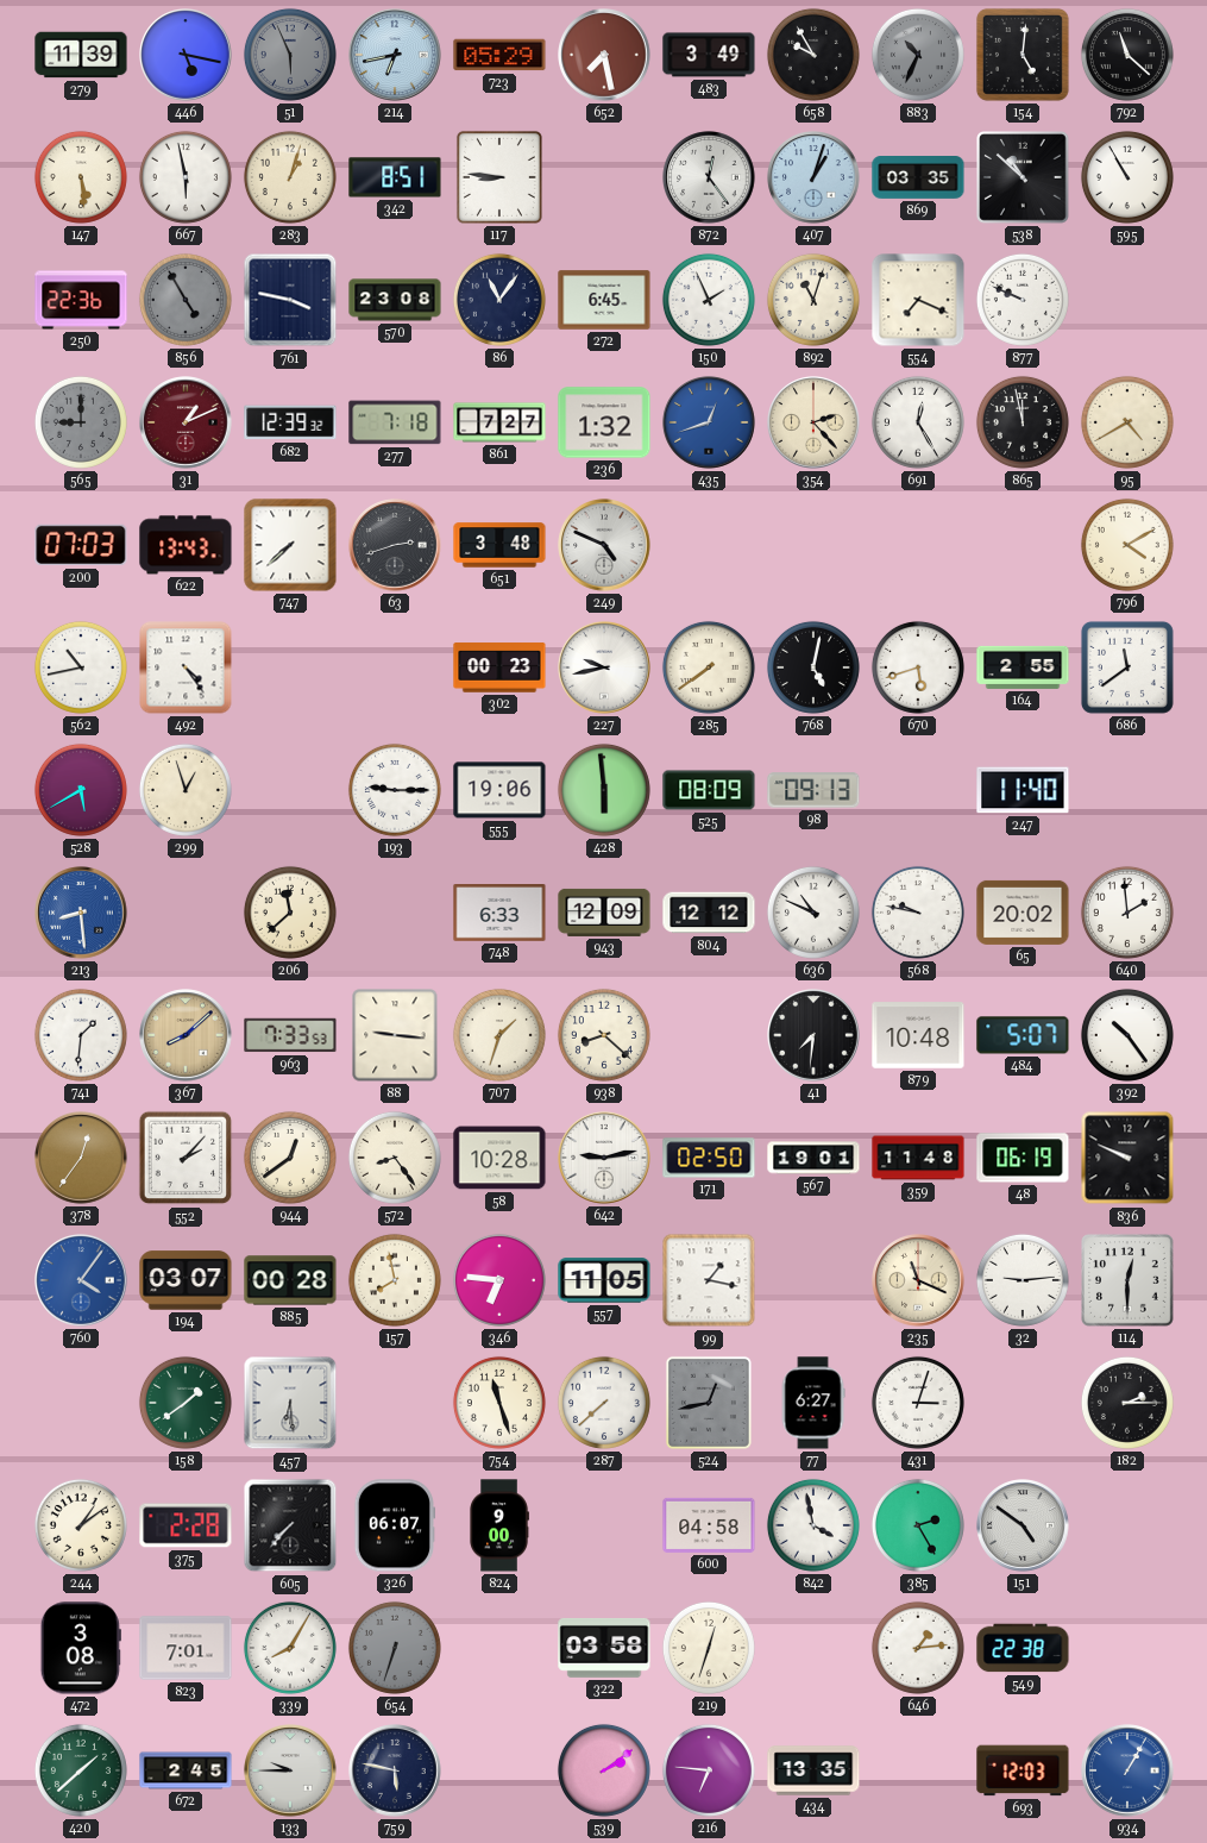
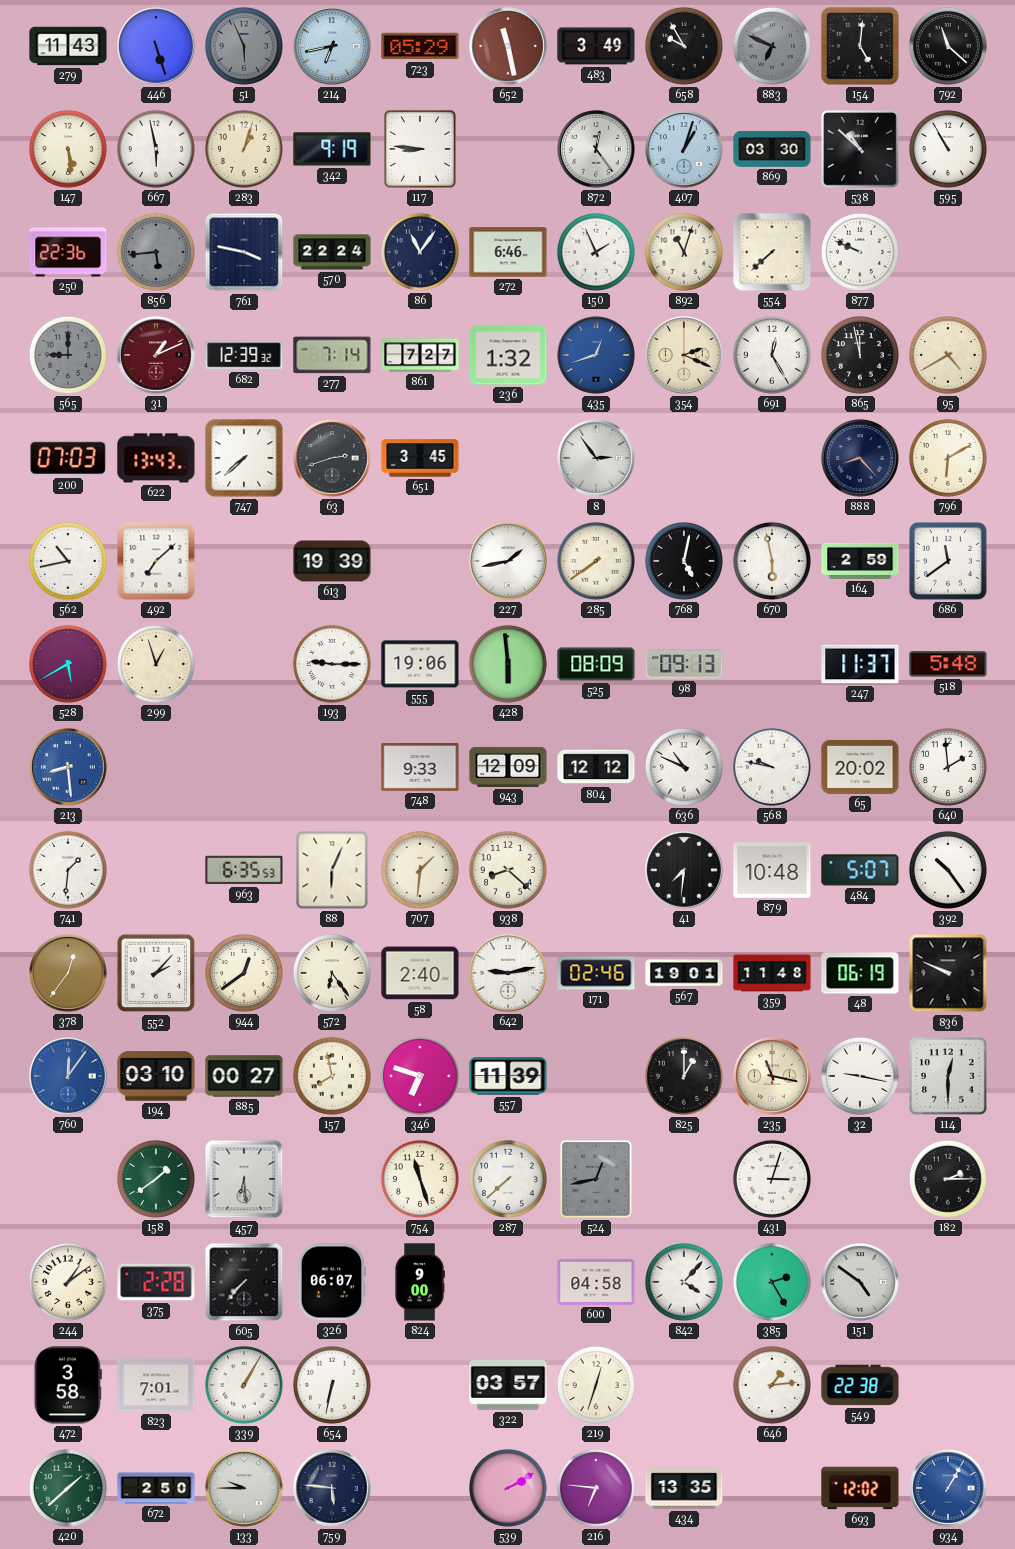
279: 11:39 -> 11:43 (68, 46)
446: 5:17 -> 5:27 (156, 46)
652: 7:28 -> 11:28 (508, 46)
883: 10:34 -> 6:49 (772, 46)
342: 8:51 -> 9:19 (332, 149)
869: 03:35 -> 03:30 (772, 150)
856: 4:55 -> 5:44 (156, 252)
570: 23:08 -> 22:24 (332, 252)
272: 6:45 -> 6:46 (508, 252)
554: 7:19 -> 7:38 (772, 252)
277: 7:18 -> 7:14 (332, 355)
354: 2:23 -> 2:19 (684, 355)
651: 3:48 -> 3:45 (420, 458)
249: 4:49 -> none (604, 545)
8: none -> 2:54 (596, 458)
888: none -> 8:23 (860, 458)
796: 4:10 -> 6:10 (948, 458)
492: 4:24 -> 7:08 (156, 561)
613: none -> 19:39 (332, 561)
302: 00:23 -> none (499, 667)
227: 9:43 -> 1:43 (508, 561)
670: 5:42 -> 5:58 (772, 561)
164: 2:55 -> 2:59 (860, 561)
247: 11:40 -> 11:37 (860, 664)
518: none -> 5:48 (948, 664)
206: 11:38 -> none (290, 913)
748: 6:33 -> 9:33 (420, 767)
367: 8:08 -> none (186, 1035)
963: 7:33 -> 6:35 (244, 870)
88: 9:16 -> 6:04 (332, 870)
707: 1:33 -> 1:31 (420, 870)
572: 8:24 -> 6:24 (332, 973)
58: 10:28 -> 2:40 (420, 973)
171: 02:50 -> 02:46 (596, 973)
760: 4:06 -> 12:06 (68, 1076)
194: 03:07 -> 03:10 (156, 1076)
885: 00:28 -> 00:27 (244, 1076)
346: 6:46 -> 6:48 (420, 1076)
557: 11:05 -> 11:39 (508, 1076)
99: 1:17 -> none (709, 1280)
825: none -> 1:00 (684, 1076)
235: 11:19 -> 11:17 (772, 1076)
32: 9:14 -> 9:17 (860, 1076)
77: 6:27 -> none (813, 1403)
842: 3:58 -> 4:07 (684, 1282)
472: 3:08 -> 3:58 (68, 1385)
339: 8:05 -> 1:05 (244, 1385)
654: 6:33 -> 6:32 (332, 1385)
654 dial: grey -> white (332, 1385)
322: 03:58 -> 03:57 (508, 1385)
672: 2:45 -> 2:50 (156, 1488)
759: 5:47 -> 5:46 (332, 1488)
539: 2:09 -> 2:10 (508, 1488)
693: 12:03 -> 12:02 (860, 1488)
